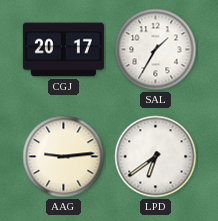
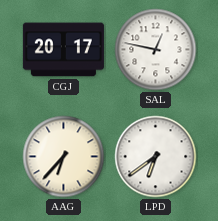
SAL: 1:35 -> 12:47 (156, 50)
AAG: 9:14 -> 6:37 (64, 157)
